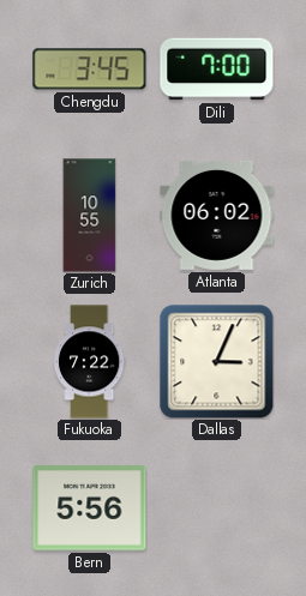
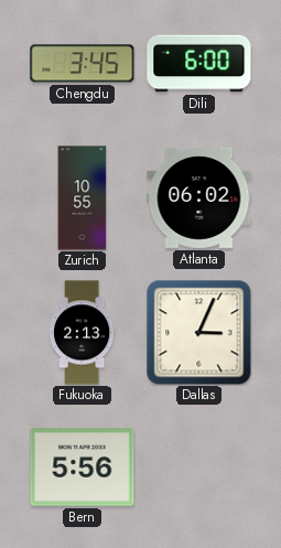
Dili: 7:00 -> 6:00 (199, 64)
Fukuoka: 7:22 -> 2:13 (82, 333)
